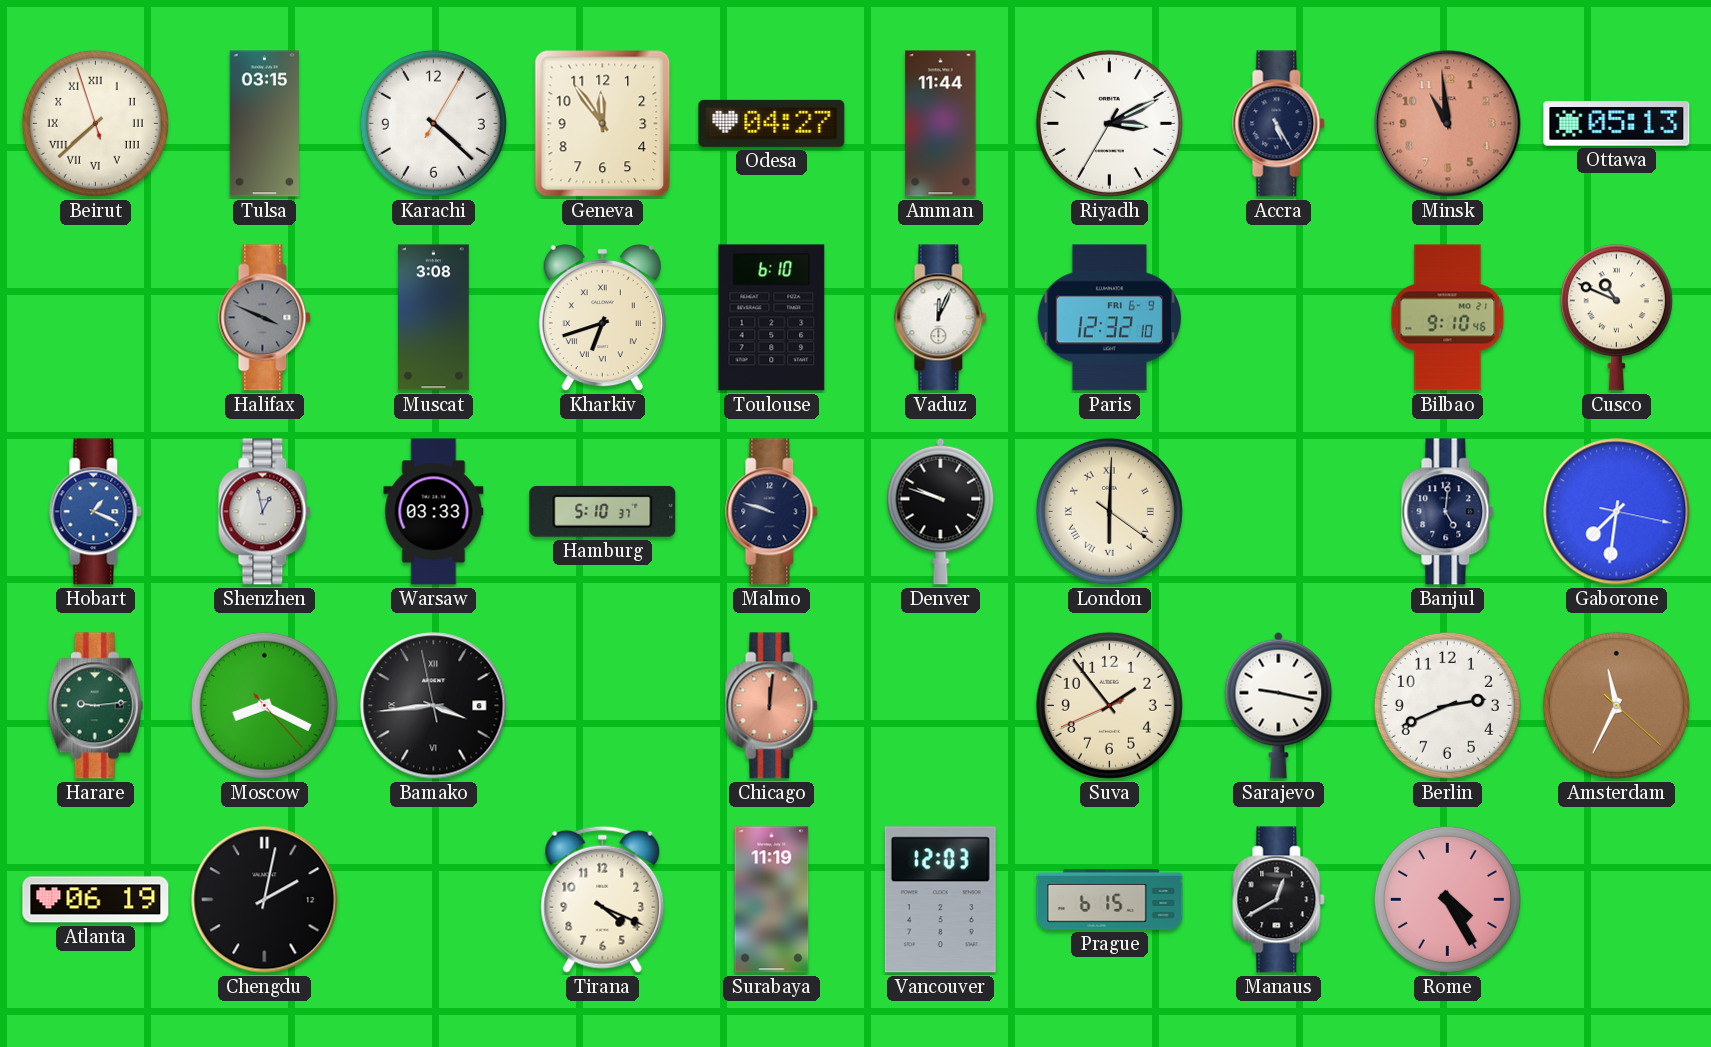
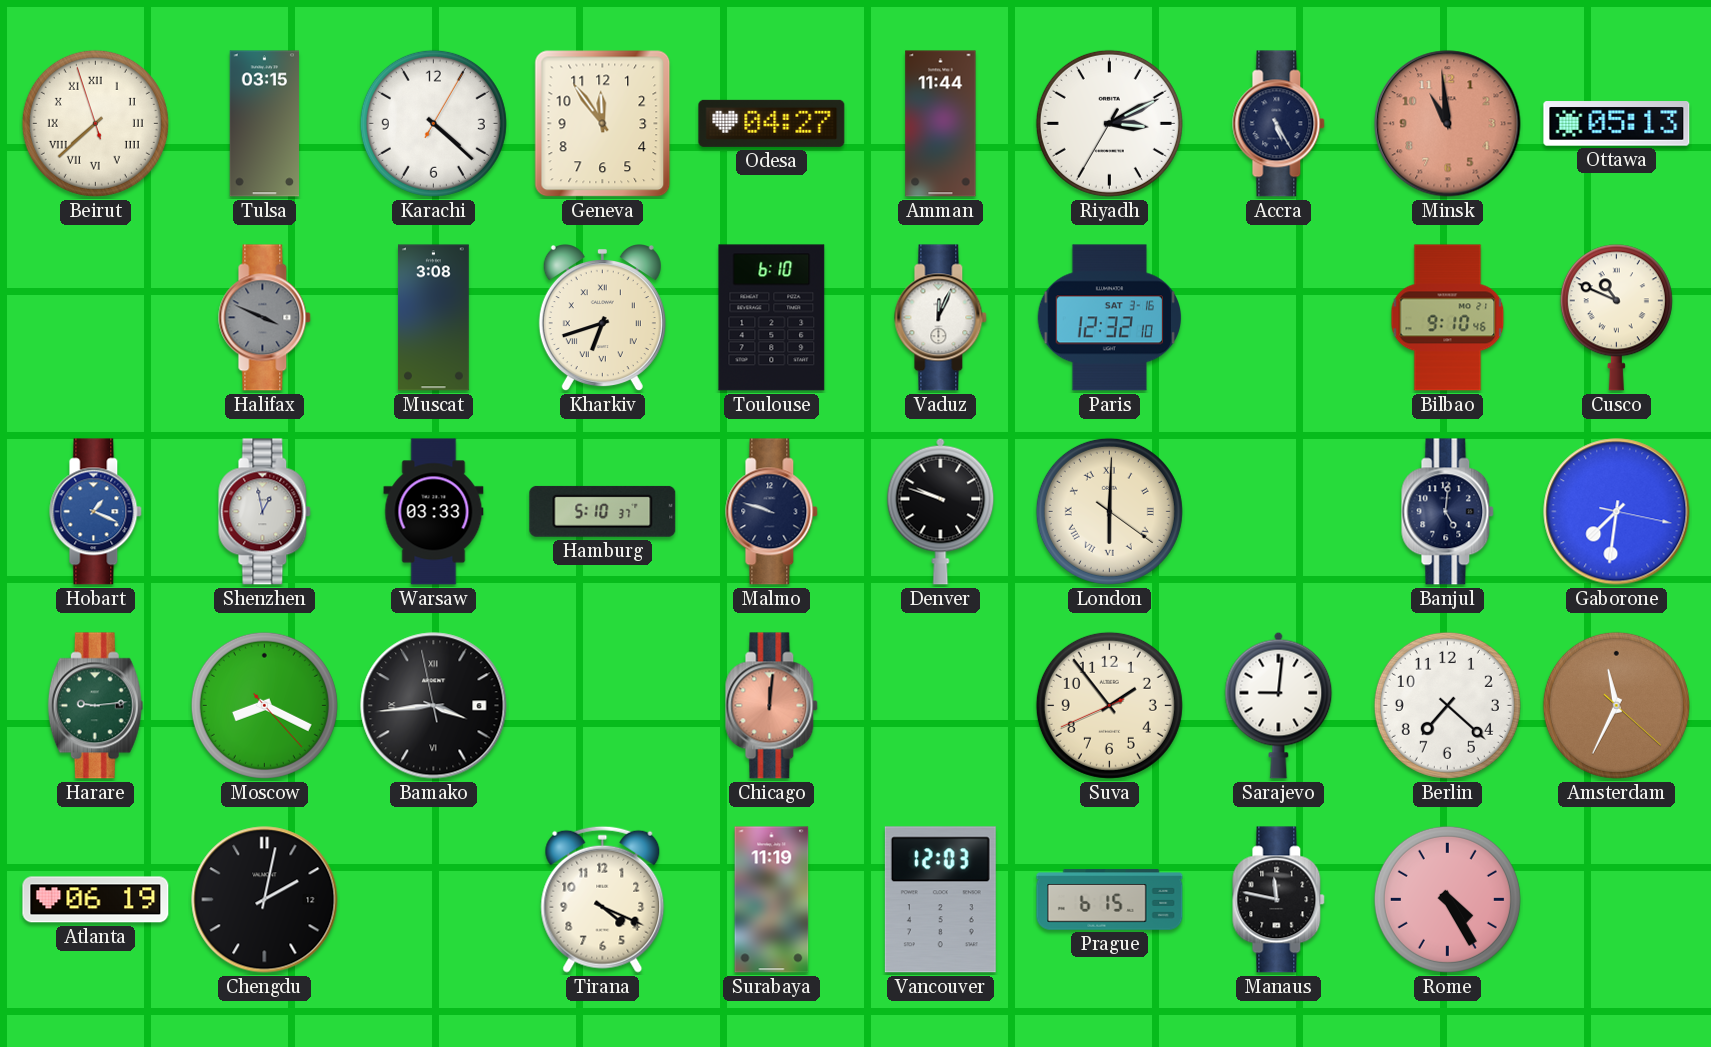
Paris date: FRI 6-9 -> SAT 3-16 (1109, 318)
Sarajevo: 9:17 -> 9:01 (1279, 705)
Berlin: 2:41 -> 7:22 (1447, 705)
Manaus: 12:40 -> 11:47 (1279, 900)
